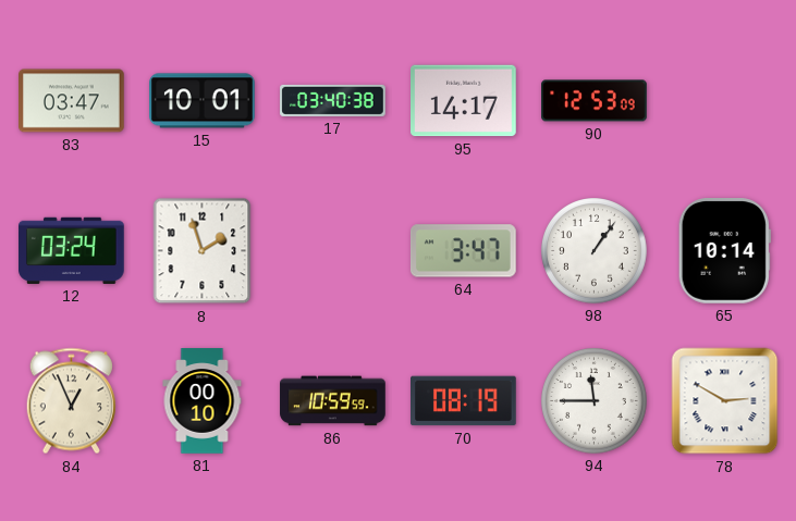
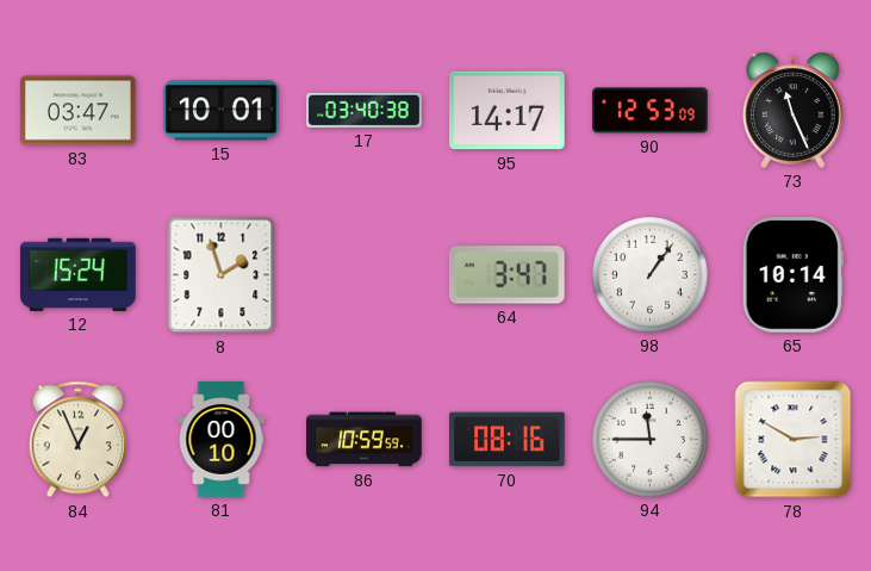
73: none -> 11:26 (794, 110)
12: 03:24 -> 15:24 (79, 274)
70: 08:19 -> 08:16 (508, 440)
